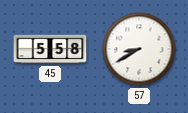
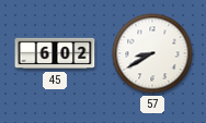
45: 5:58 -> 6:02 (55, 53)
